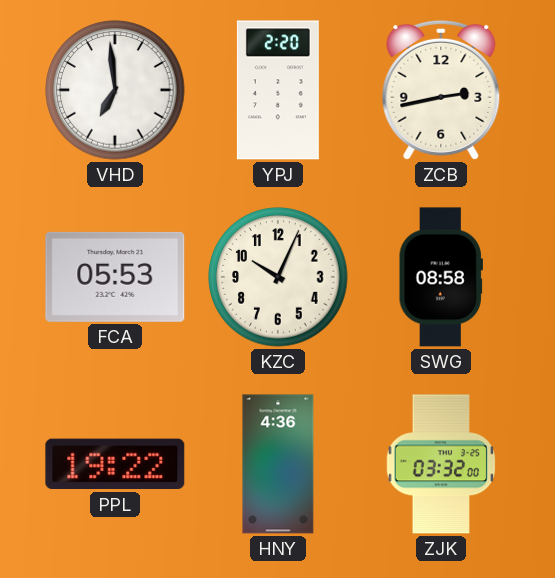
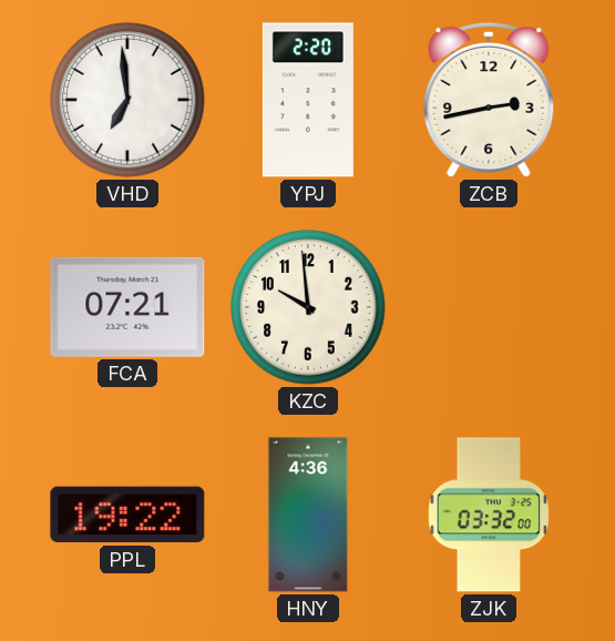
FCA: 05:53 -> 07:21 (127, 307)
KZC: 10:04 -> 9:59 (308, 307)
SWG: 08:58 -> none (441, 277)
